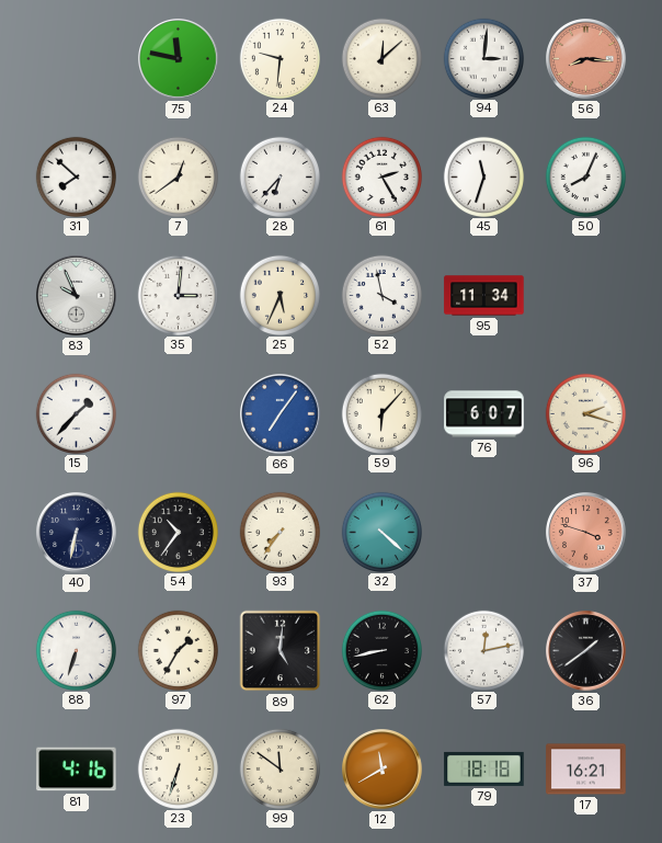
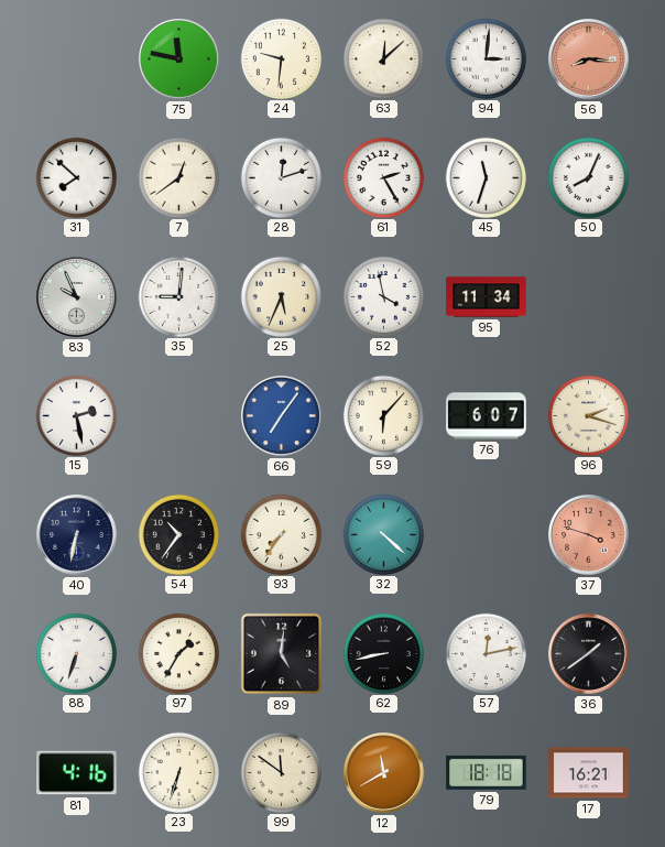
28: 6:37 -> 12:12 (281, 177)
35: 3:01 -> 9:01 (178, 296)
15: 1:37 -> 2:28 (76, 415)
